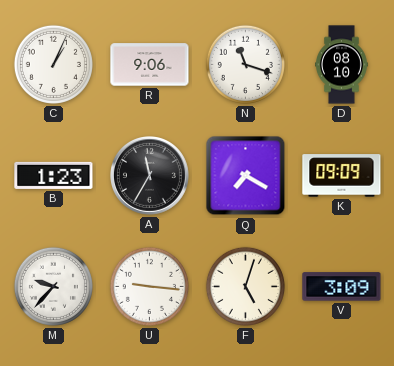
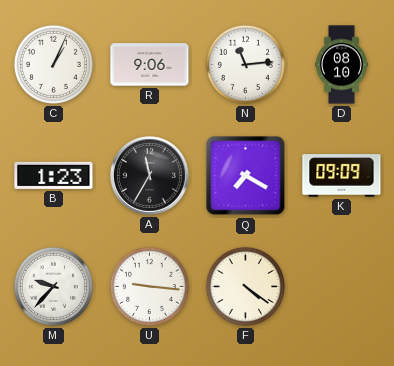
N: 11:18 -> 11:14 (245, 64)
F: 5:03 -> 4:21 (245, 286)
V: 3:09 -> none (342, 287)
